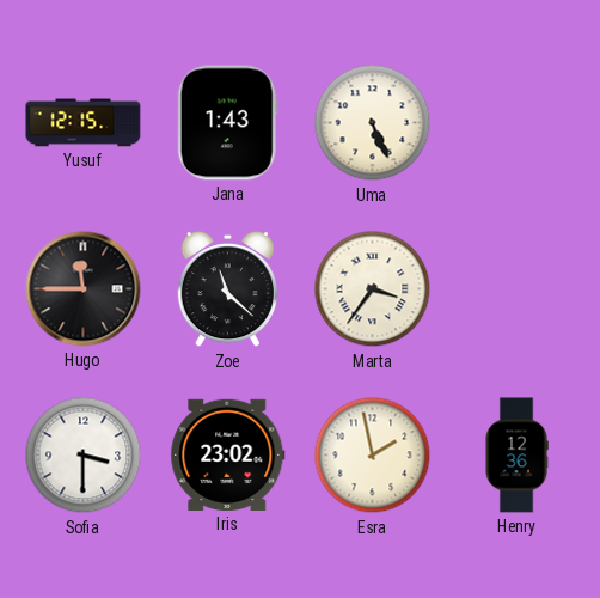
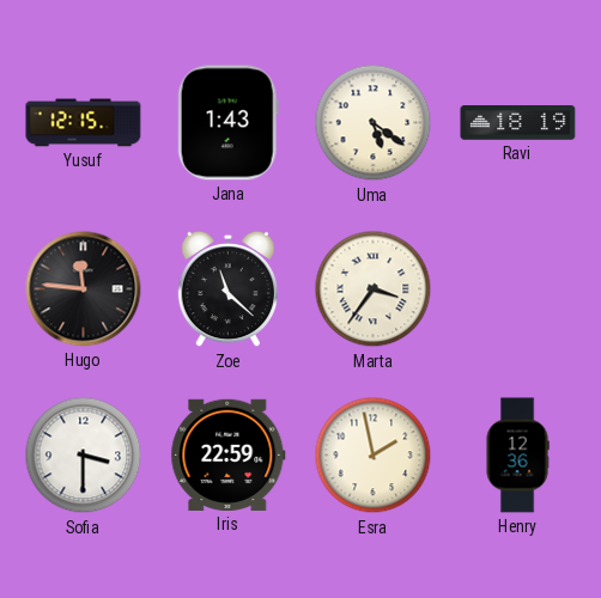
Uma: 5:26 -> 5:21 (374, 123)
Ravi: none -> 18:19 (518, 123)
Hugo: 11:45 -> 11:46 (84, 289)
Iris: 23:02 -> 22:59 (229, 454)
